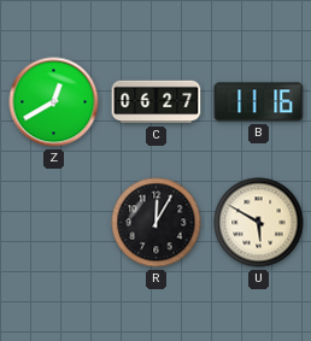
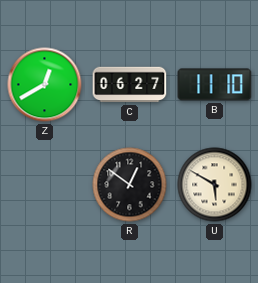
B: 11:16 -> 11:10 (215, 85)
R: 12:05 -> 12:51 (130, 185)
